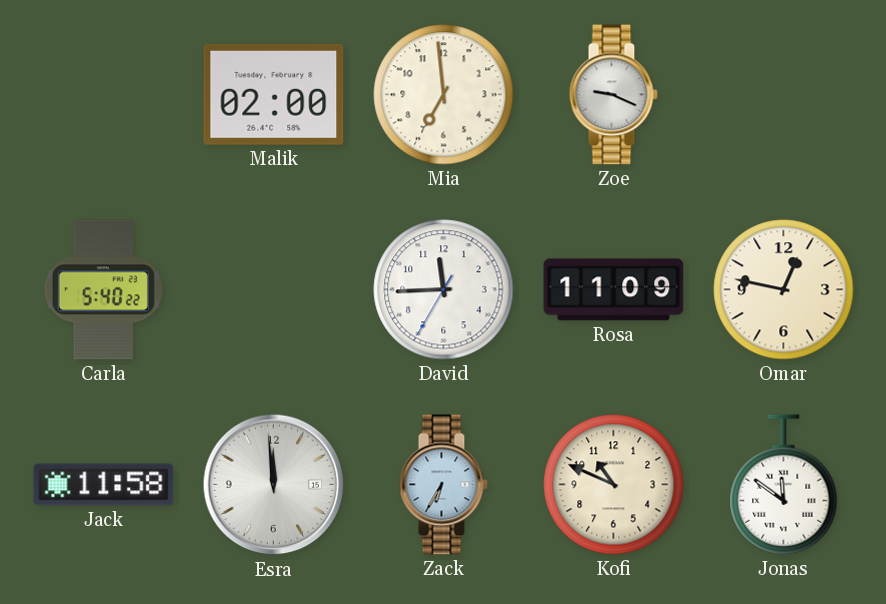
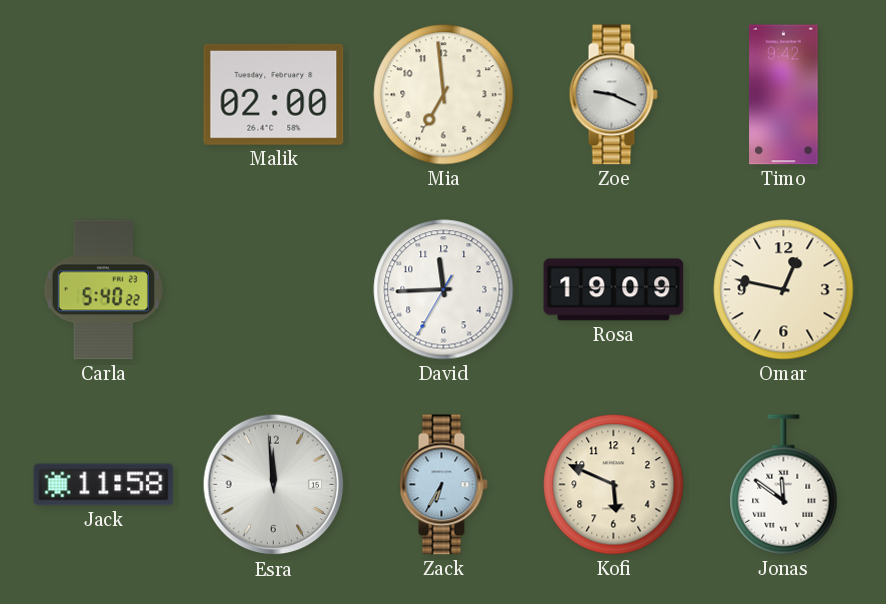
Timo: none -> 9:42 (784, 95)
Rosa: 11:09 -> 19:09 (614, 290)
Kofi: 10:49 -> 5:49 (614, 485)
